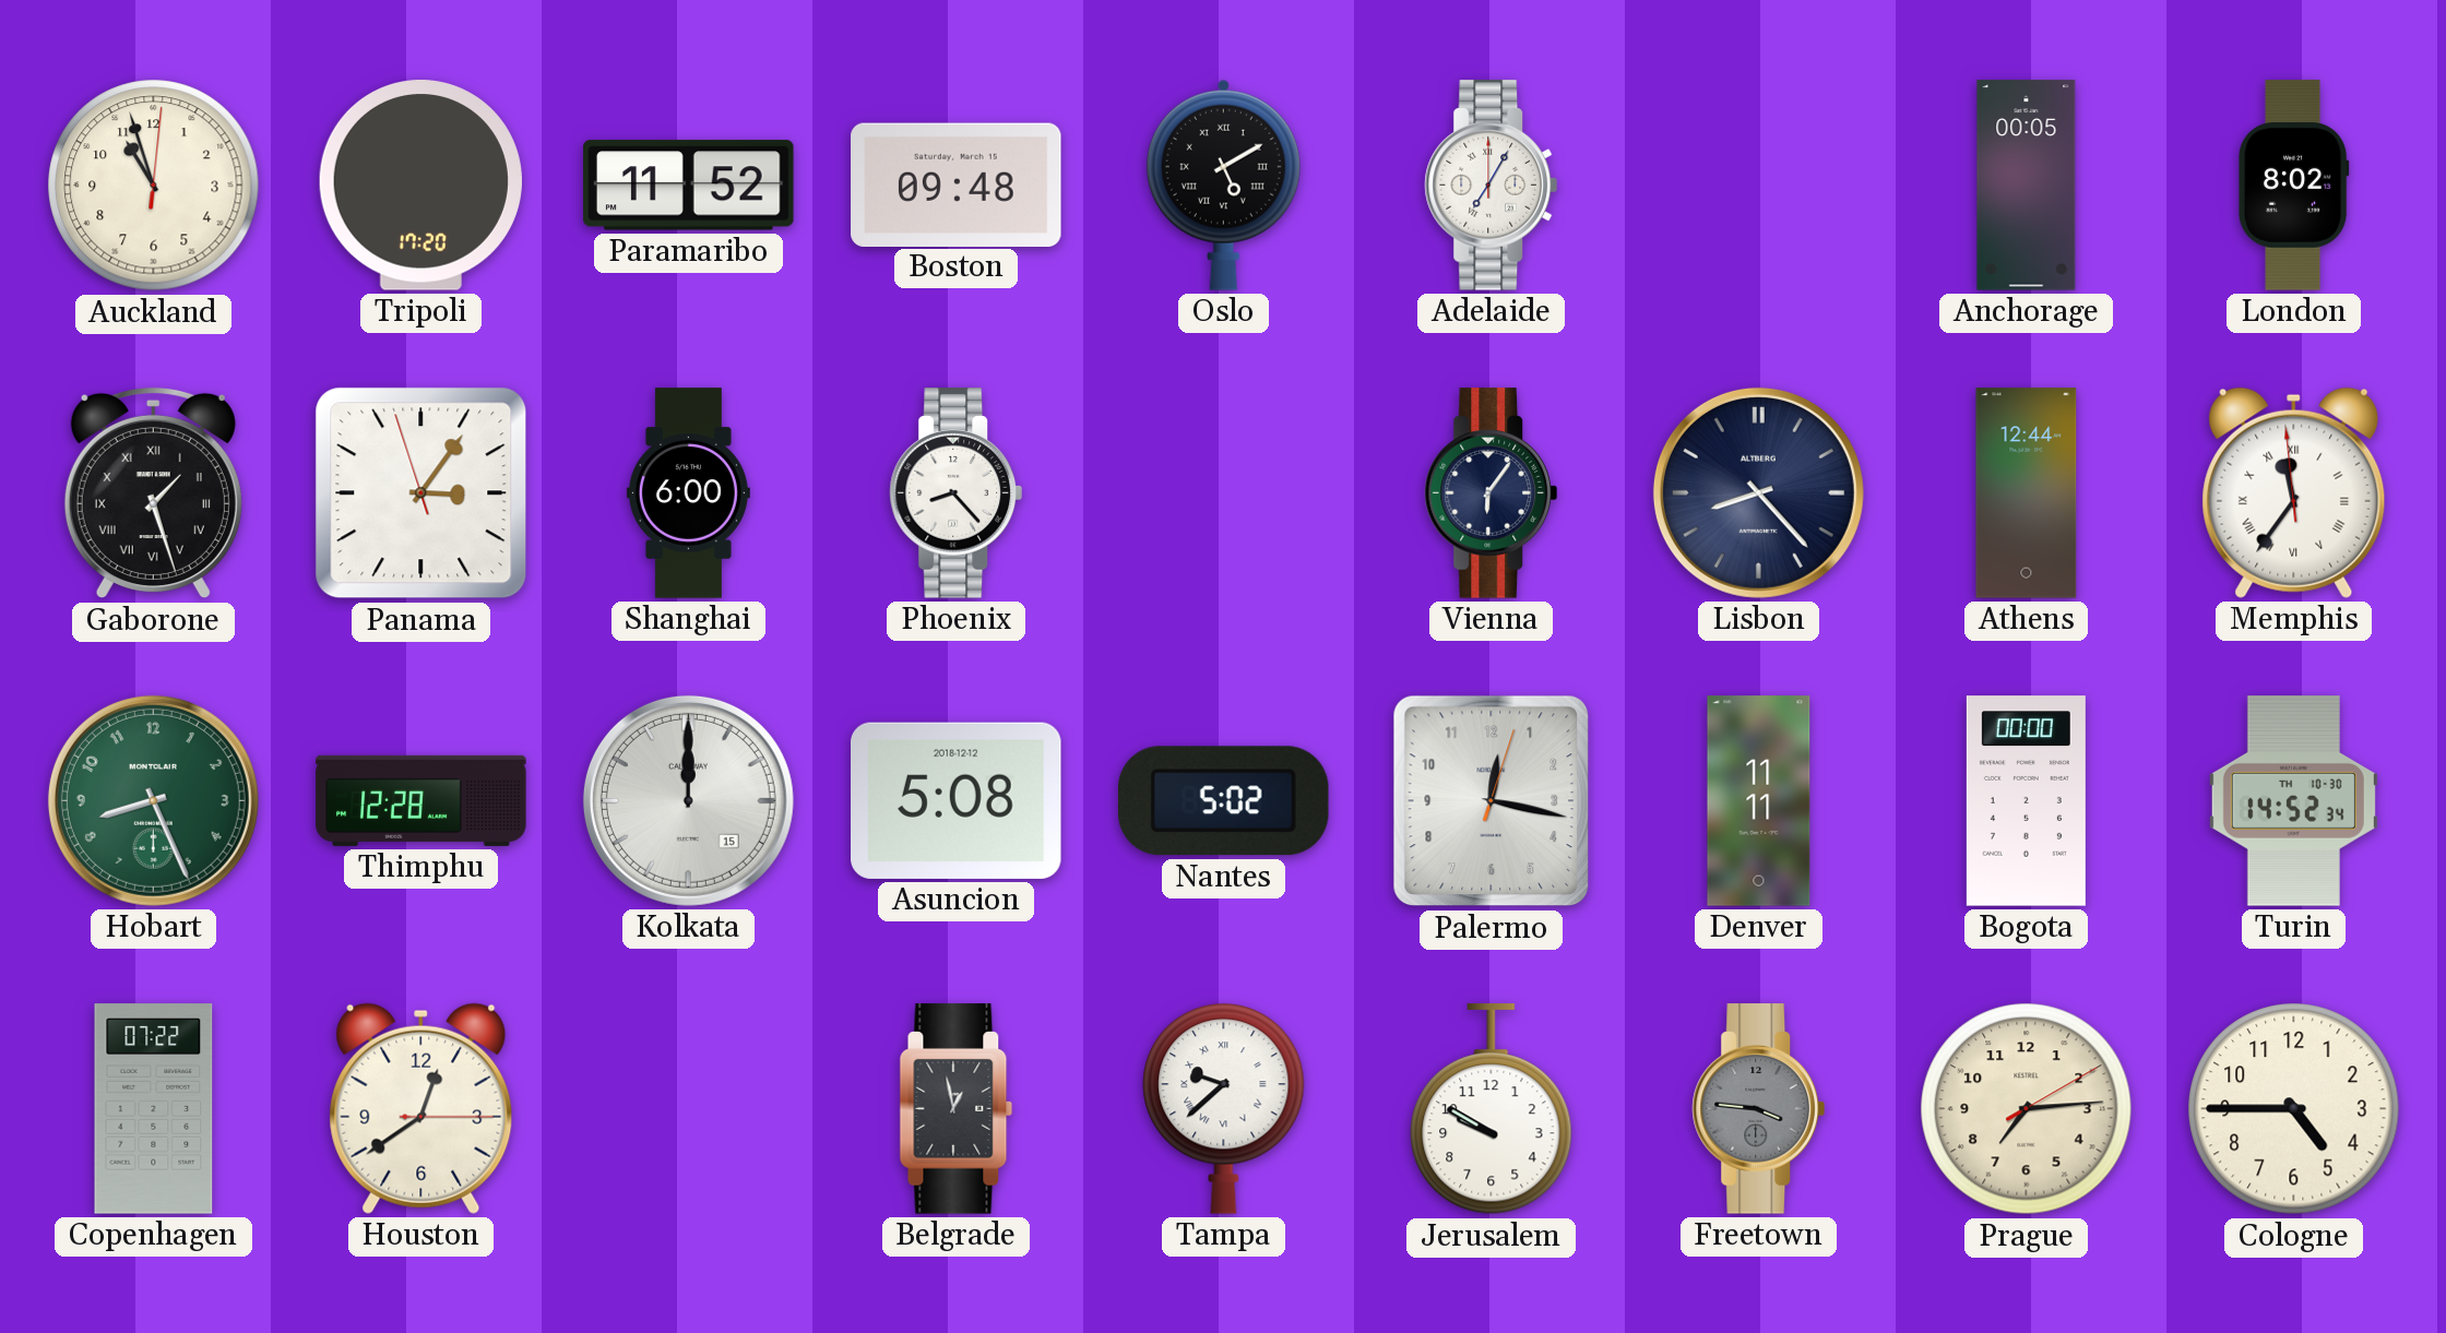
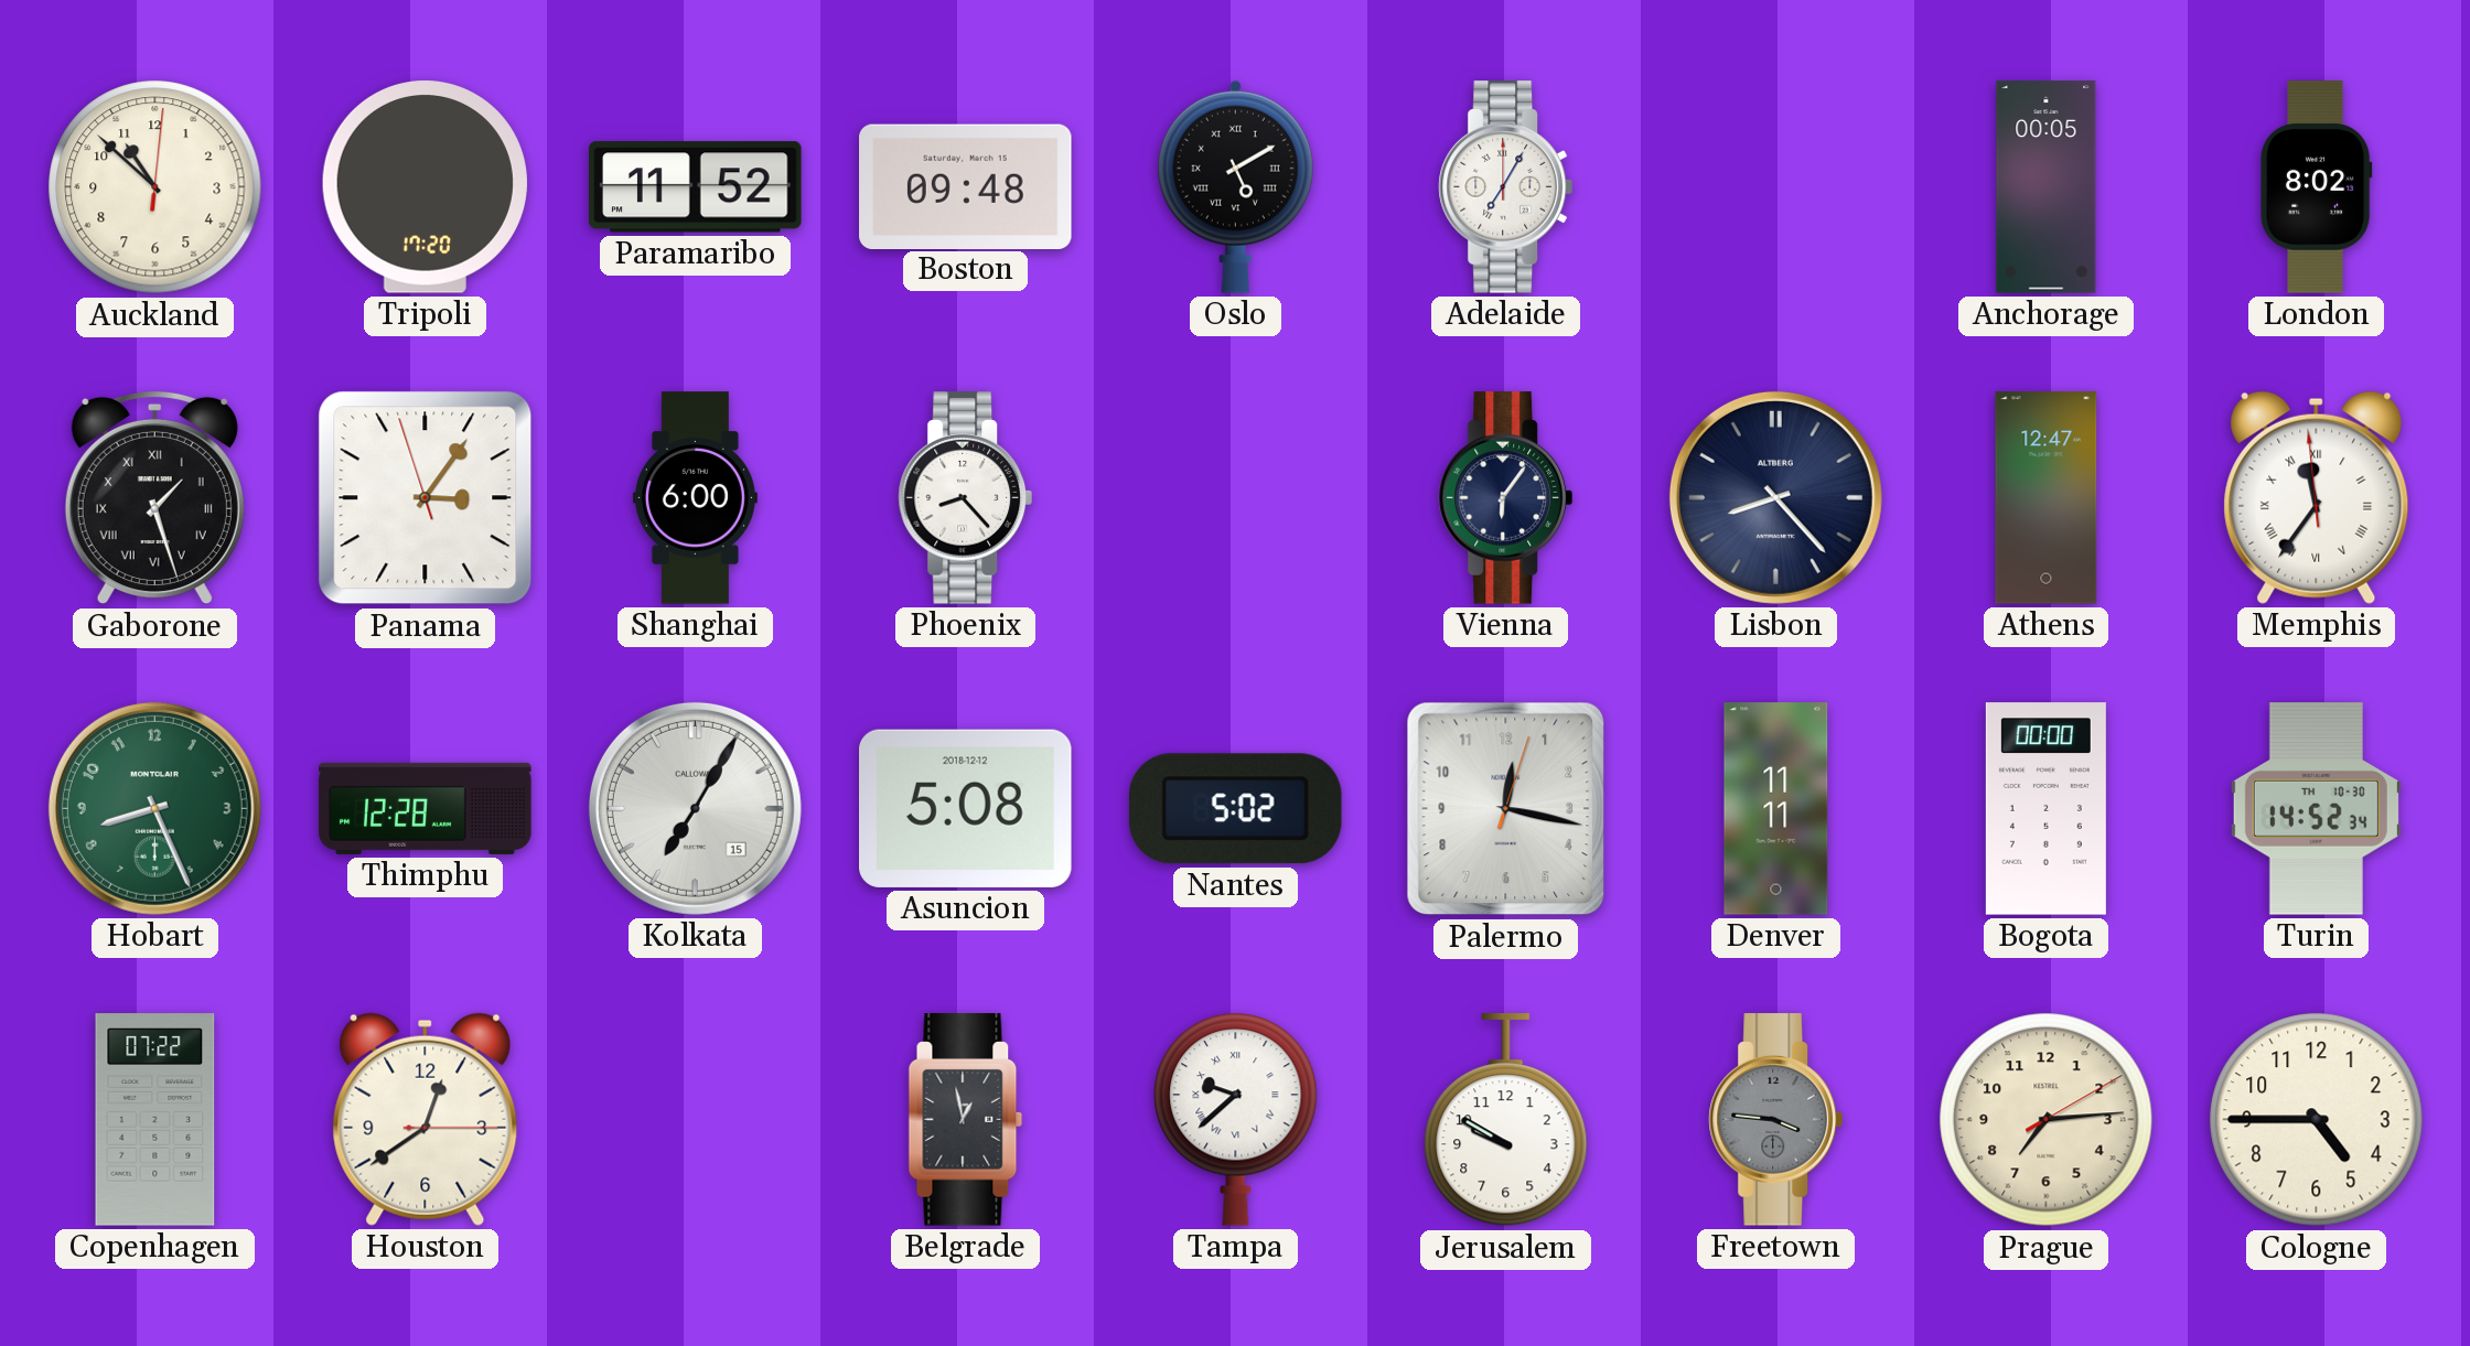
Auckland: 10:57 -> 10:52 (155, 187)
Athens: 12:44 -> 12:47 (2047, 498)
Kolkata: 12:00 -> 7:05 (695, 808)
